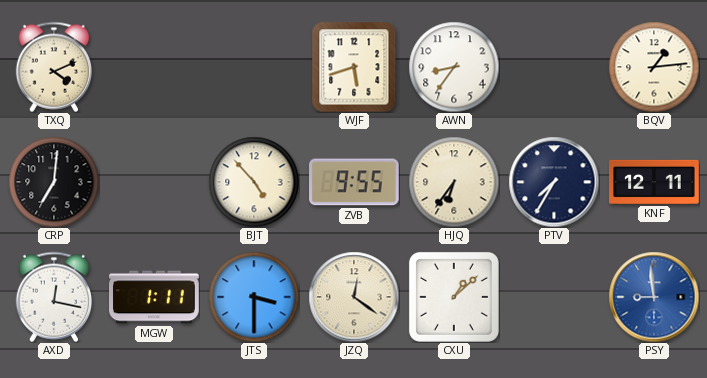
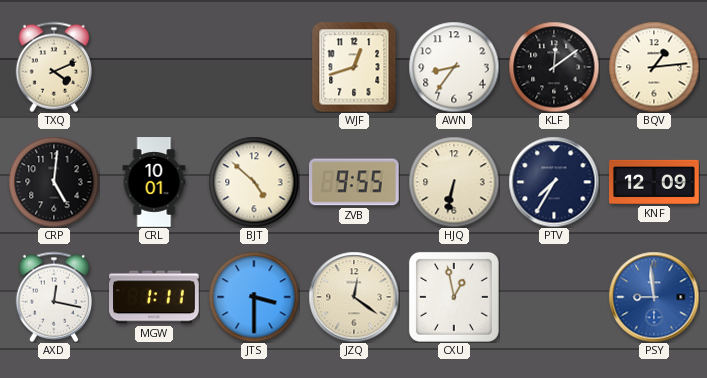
WJF: 5:42 -> 12:42 (354, 67)
KLF: none -> 12:09 (554, 67)
CRP: 7:01 -> 5:01 (54, 182)
CRL: none -> 10:01 (154, 182)
BJT: 4:53 -> 4:52 (254, 182)
HJQ: 6:36 -> 6:32 (454, 182)
KNF: 12:11 -> 12:09 (654, 182)
CXU: 1:08 -> 12:58 (454, 297)
